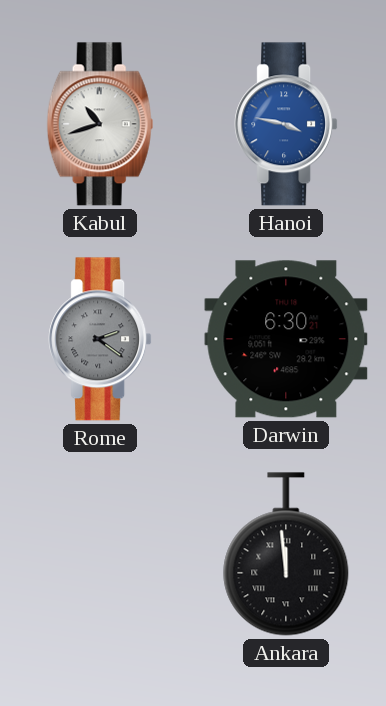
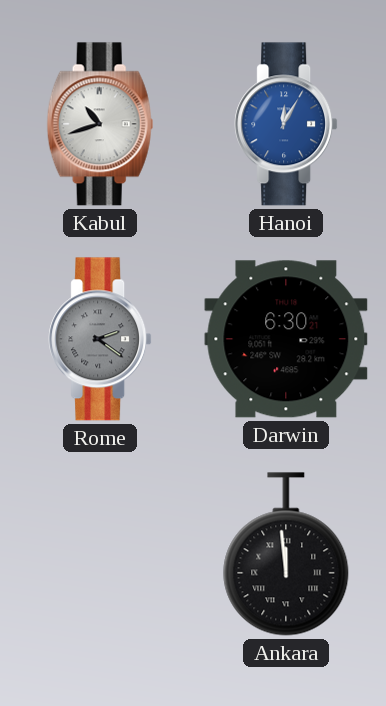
Hanoi: 3:47 -> 12:05 (286, 124)
